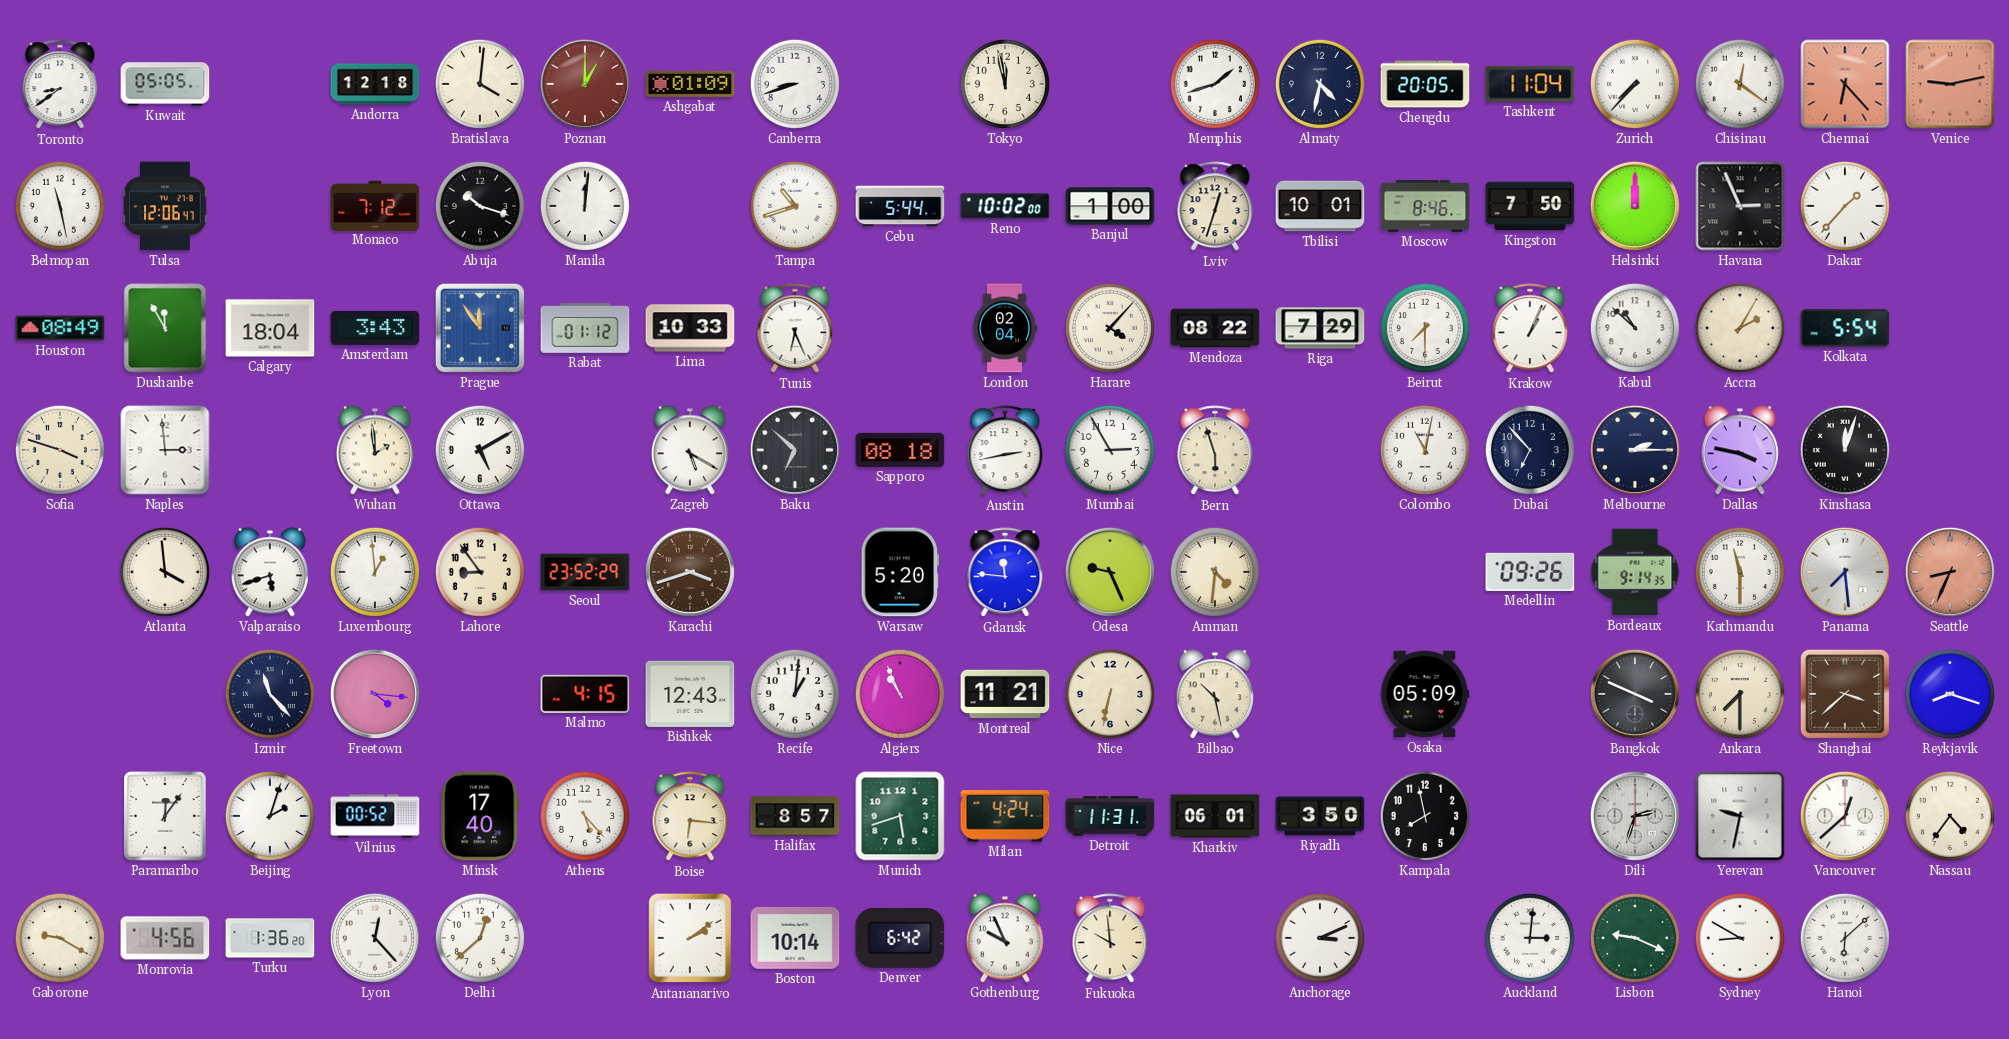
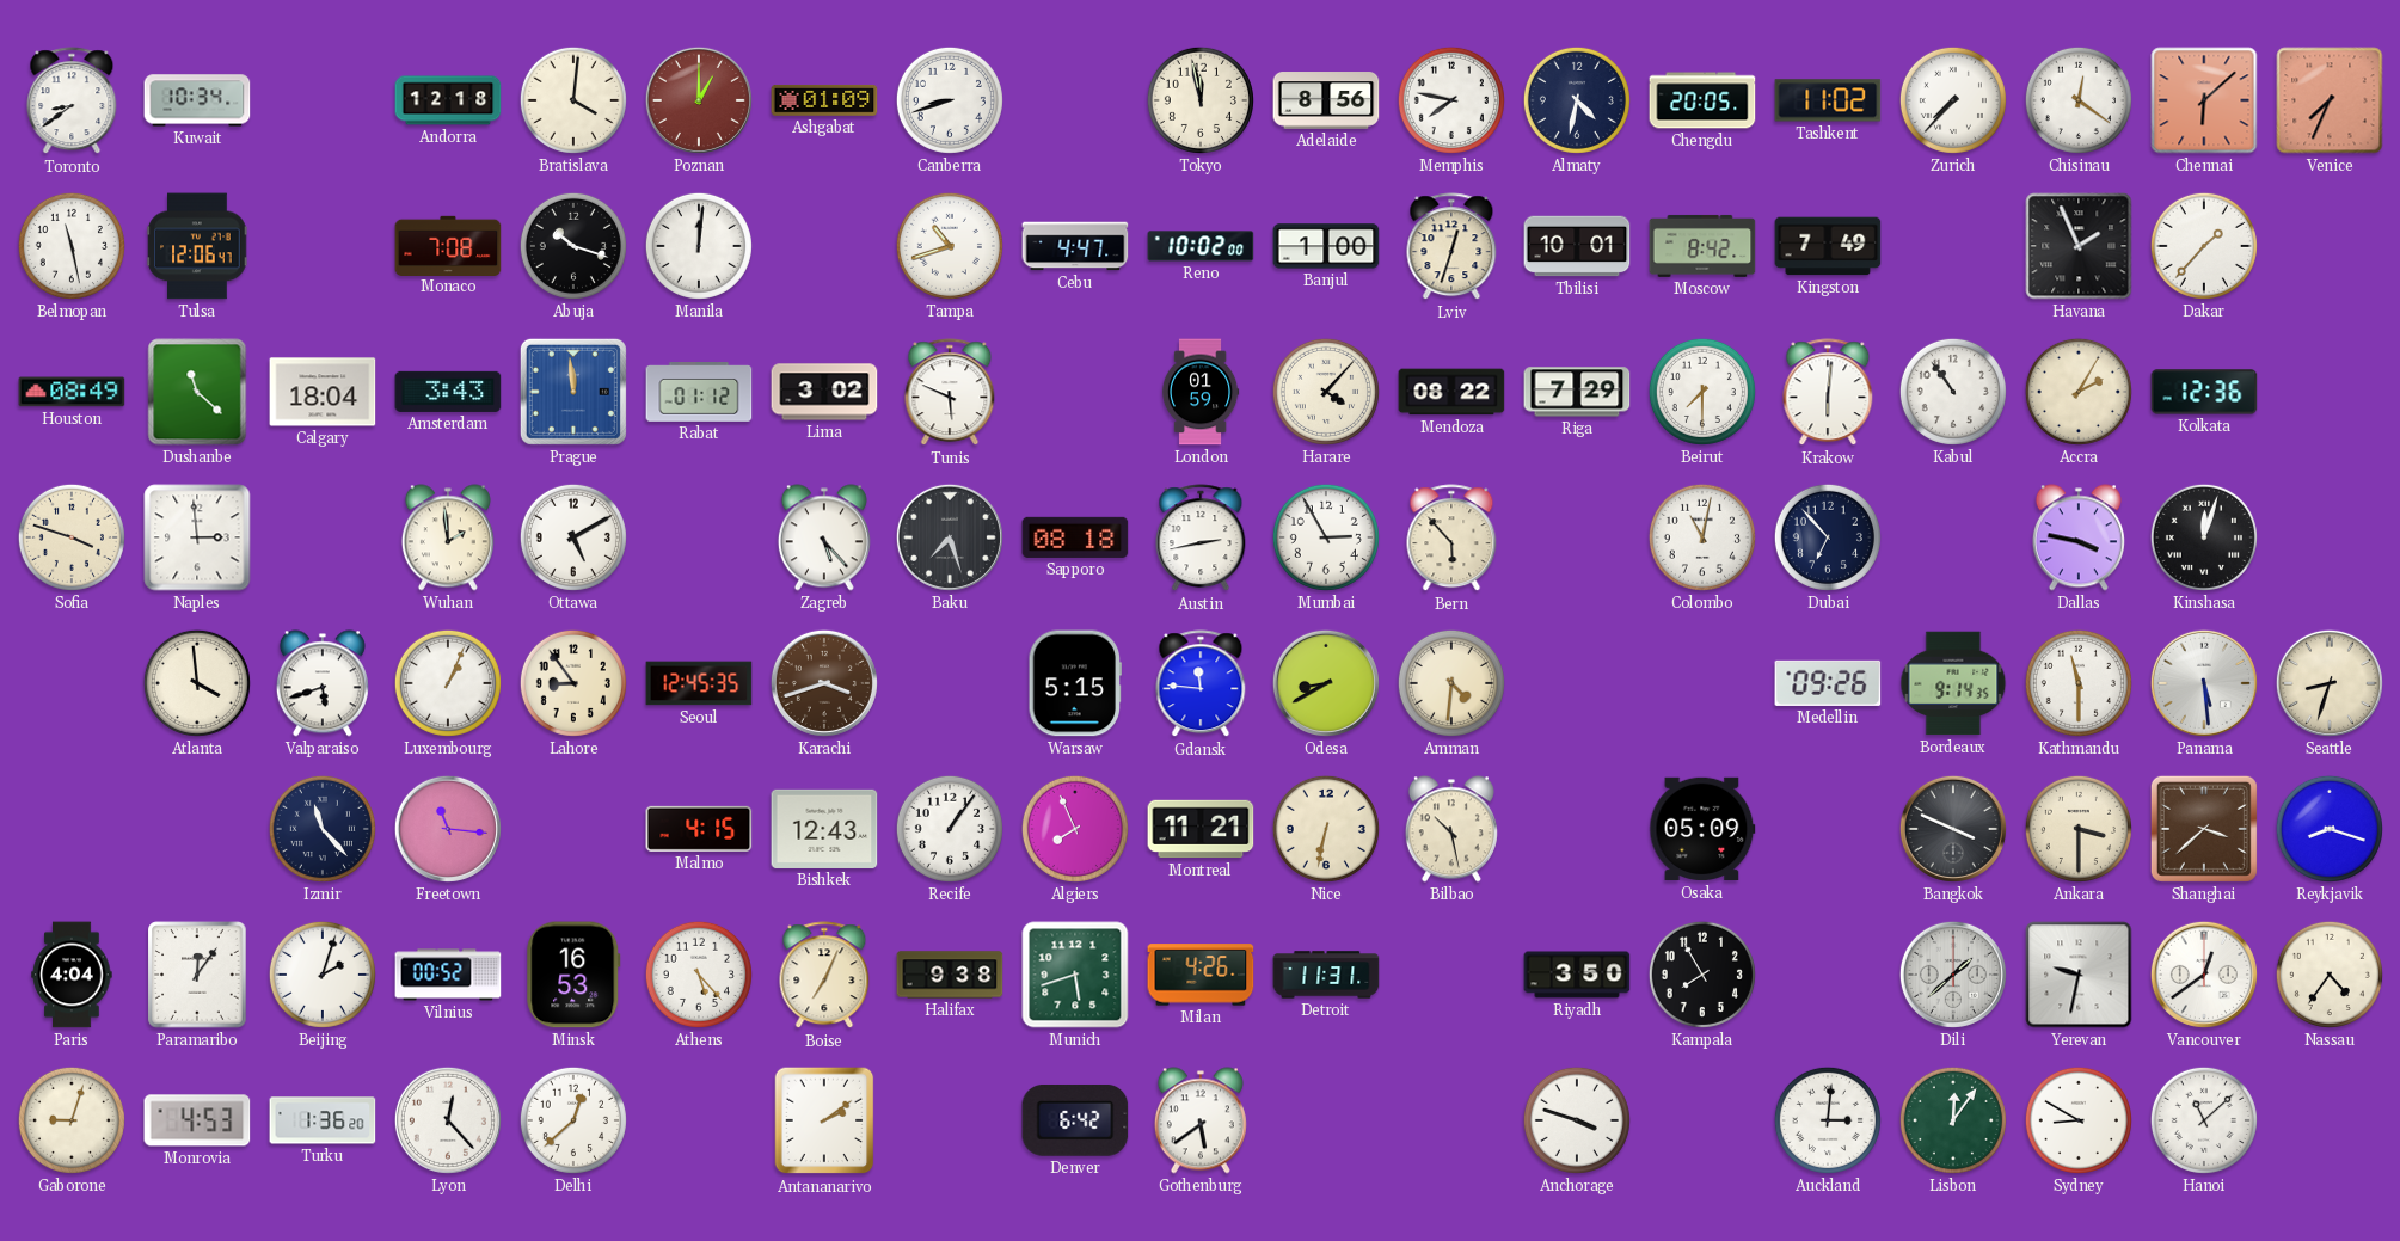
Kuwait: 05:05 -> 10:34 (197, 100)
Adelaide: none -> 8:56 (1326, 100)
Memphis: 1:42 -> 7:47 (1451, 100)
Tashkent: 11:04 -> 11:02 (1828, 100)
Chennai: 6:23 -> 6:08 (2204, 100)
Venice: 9:13 -> 7:34 (2330, 100)
Monaco: 7:12 -> 7:08 (448, 245)
Cebu: 5:44 -> 4:47 (1075, 246)
Moscow: 8:46 -> 8:42 (1702, 246)
Kingston: 7:50 -> 7:49 (1828, 246)
Helsinki: 12:00 -> none (1635, 206)
Havana: 2:56 -> 1:56 (2079, 246)
Dushanbe: 11:55 -> 11:22 (197, 392)
Prague: 11:54 -> 11:59 (573, 392)
Lima: 10:33 -> 3:02 (824, 392)
Tunis: 6:26 -> 5:49 (950, 393)
London: 02:04 -> 01:59 (1201, 392)
Krakow: 1:04 -> 6:01 (1828, 393)
Kabul: 10:52 -> 10:54 (1953, 392)
Kolkata: 5:54 -> 12:36 (2204, 392)
Zagreb: 5:20 -> 5:23 (824, 537)
Baku: 6:52 -> 7:27 (950, 537)
Bern: 5:57 -> 5:53 (1451, 539)
Melbourne: 2:15 -> none (1635, 450)
Luxembourg: 12:59 -> 1:04 (448, 683)
Seoul: 23:52 -> 12:45 (699, 683)
Warsaw: 5:20 -> 5:15 (1075, 683)
Odesa: 9:26 -> 8:40 (1326, 683)
Panama: 7:29 -> 5:29 (2204, 683)
Seattle: 8:34 -> 8:33 (2330, 683)
Seattle dial: salmon -> cream (2330, 683)
Freetown: 4:16 -> 11:16 (448, 829)
Recife: 1:01 -> 1:06 (950, 829)
Algiers: 10:56 -> 7:56 (1075, 829)
Ankara: 7:30 -> 3:30 (2079, 829)
Paris: none -> 4:04 (72, 975)
Minsk: 17:40 -> 16:53 (573, 975)
Boise: 6:16 -> 7:04 (824, 976)
Halifax: 8:57 -> 9:38 (950, 975)
Milan: 4:24 -> 4:26 (1201, 975)
Kharkiv: 06:01 -> none (1215, 816)
Kampala: 7:58 -> 7:55 (1702, 975)
Dili: 2:33 -> 1:38 (1953, 975)
Vancouver: 12:38 -> 12:39 (2204, 975)
Gaborone: 9:20 -> 9:03 (72, 1120)
Monrovia: 4:56 -> 4:53 (197, 1120)
Boston: 10:14 -> none (795, 938)
Gothenburg: 9:56 -> 5:39 (1201, 1120)
Fukuoka: 9:59 -> none (1110, 939)
Anchorage: 3:11 -> 3:48 (1577, 1120)
Lisbon: 9:19 -> 12:06 (1953, 1120)
Hanoi: 6:08 -> 11:08 (2204, 1120)
